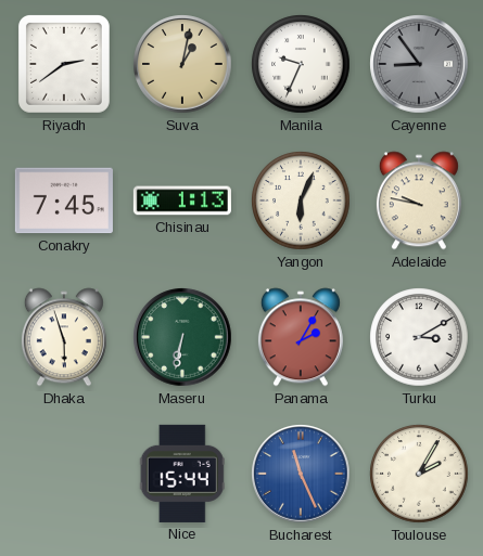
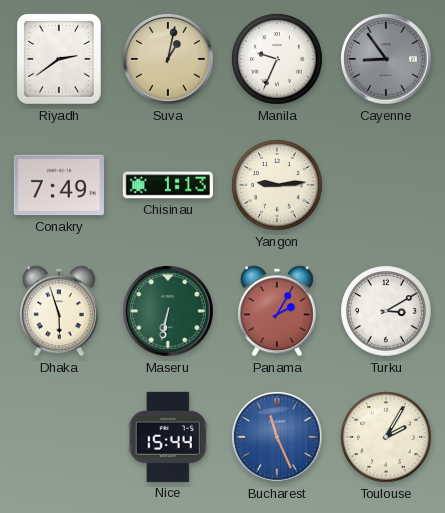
Conakry: 7:45 -> 7:49 (59, 185)
Yangon: 6:04 -> 9:14 (277, 185)
Adelaide: 9:47 -> none (419, 201)
